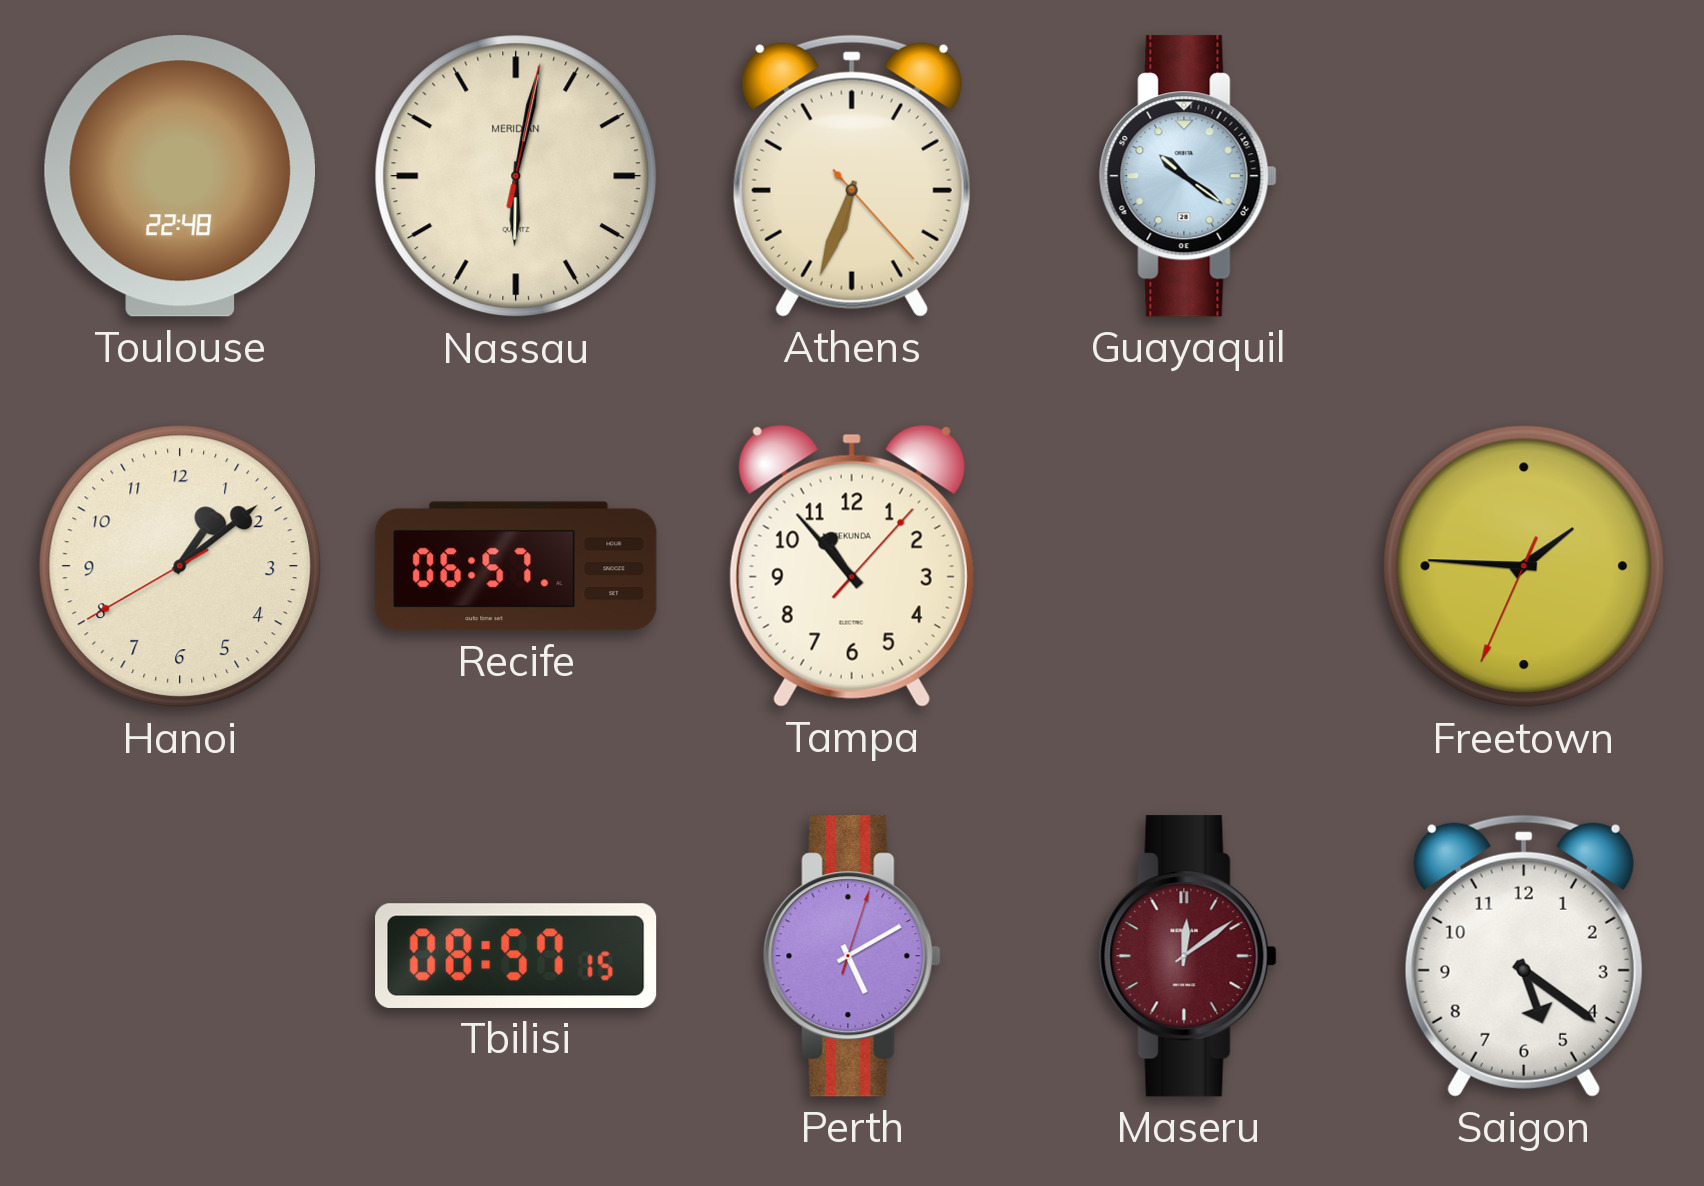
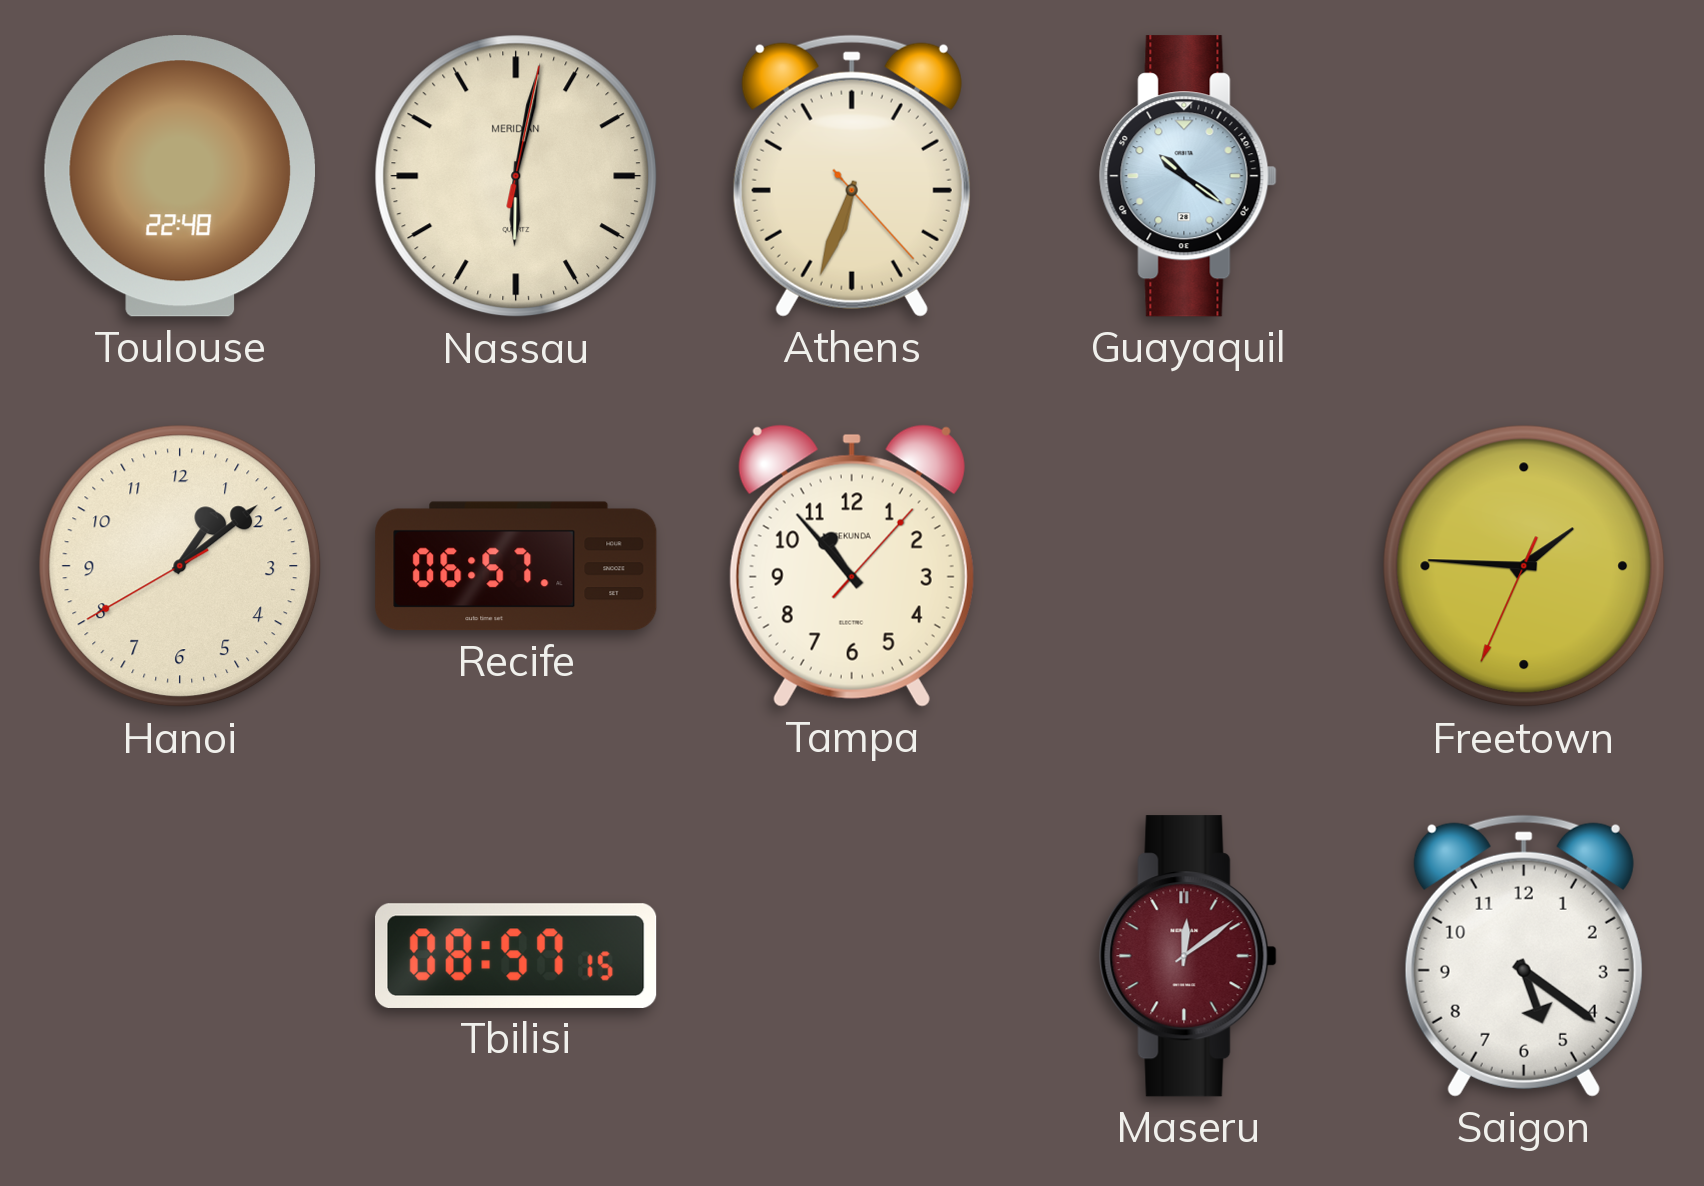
Perth: 5:10 -> none (852, 956)
